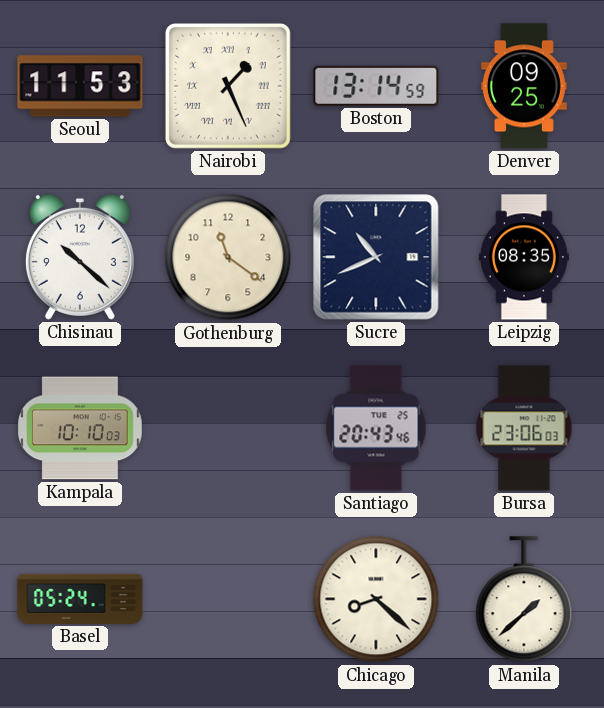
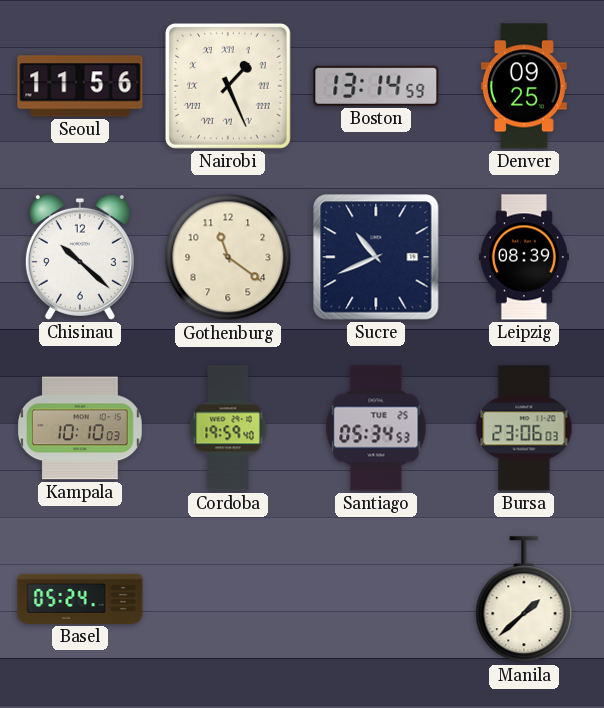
Seoul: 11:53 -> 11:56 (80, 86)
Leipzig: 08:35 -> 08:39 (524, 257)
Cordoba: none -> 19:59 (228, 428)
Santiago: 20:43 -> 05:34 (376, 428)
Chicago: 8:22 -> none (376, 599)
